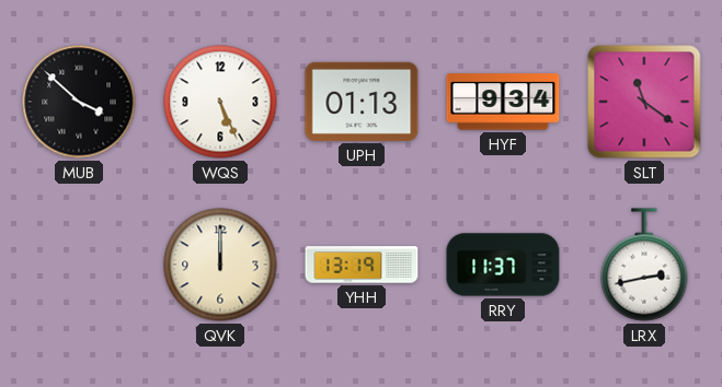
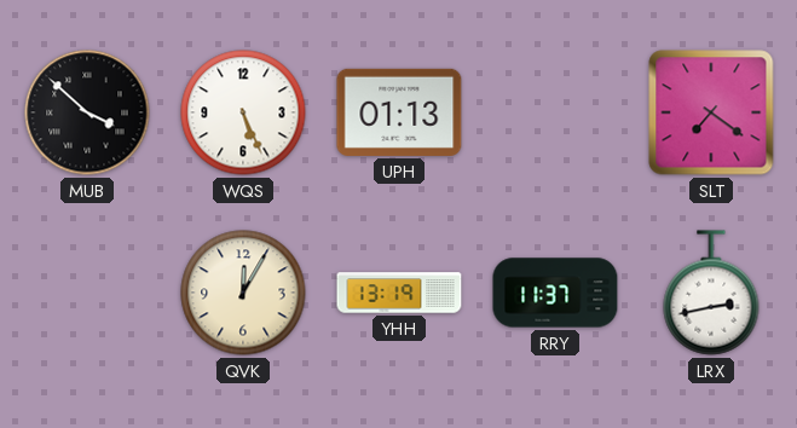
HYF: 9:34 -> none (503, 102)
SLT: 11:21 -> 7:21 (711, 112)
QVK: 12:00 -> 12:05 (243, 293)
